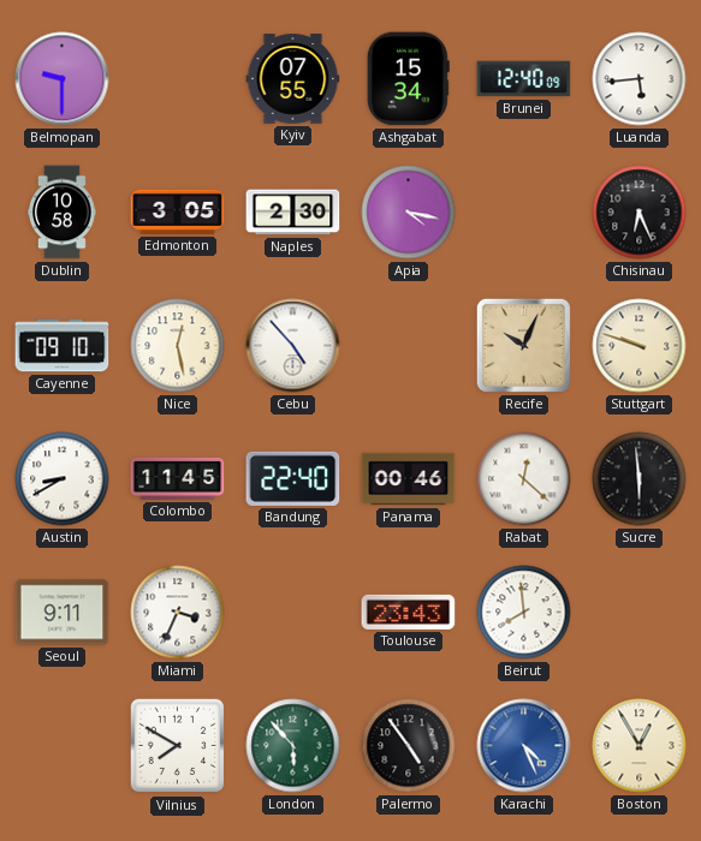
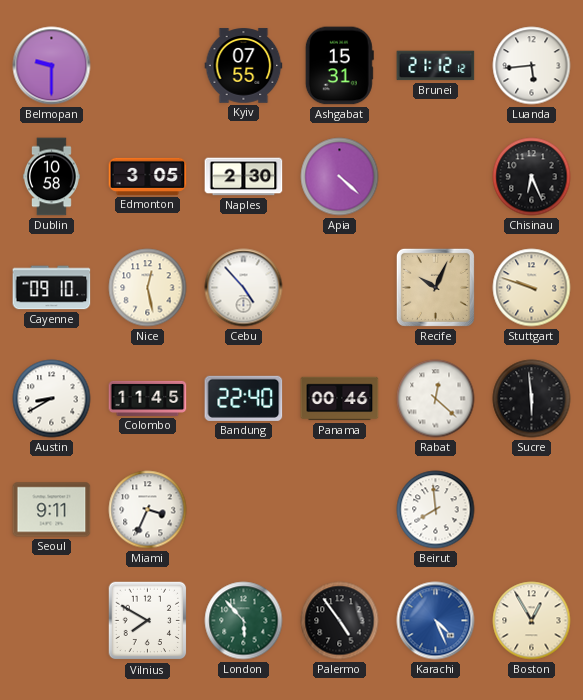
Ashgabat: 15:34 -> 15:31 (339, 66)
Brunei: 12:40 -> 21:12 (436, 66)
Apia: 4:17 -> 4:22 (340, 177)
Toulouse: 23:43 -> none (409, 612)
